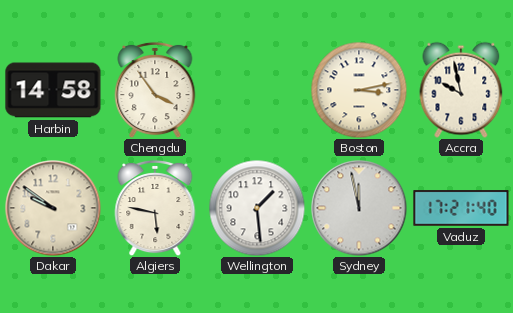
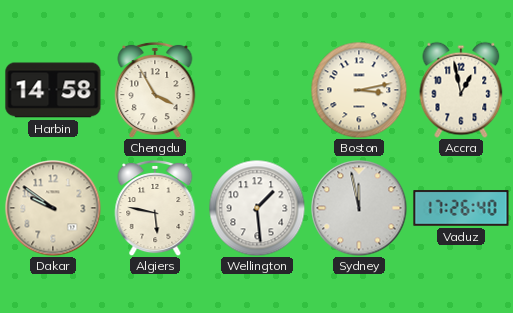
Chengdu: 3:54 -> 3:55 (155, 90)
Accra: 9:58 -> 12:58 (461, 90)
Vaduz: 17:21 -> 17:26 (461, 208)
